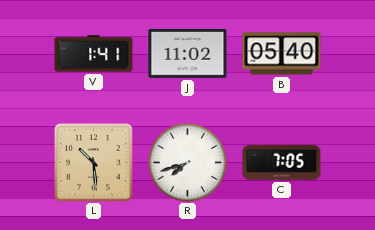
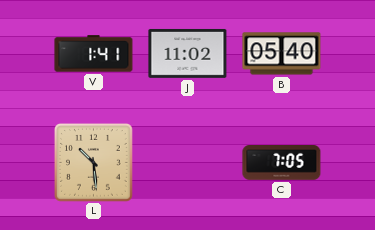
R: 7:42 -> none (188, 163)
